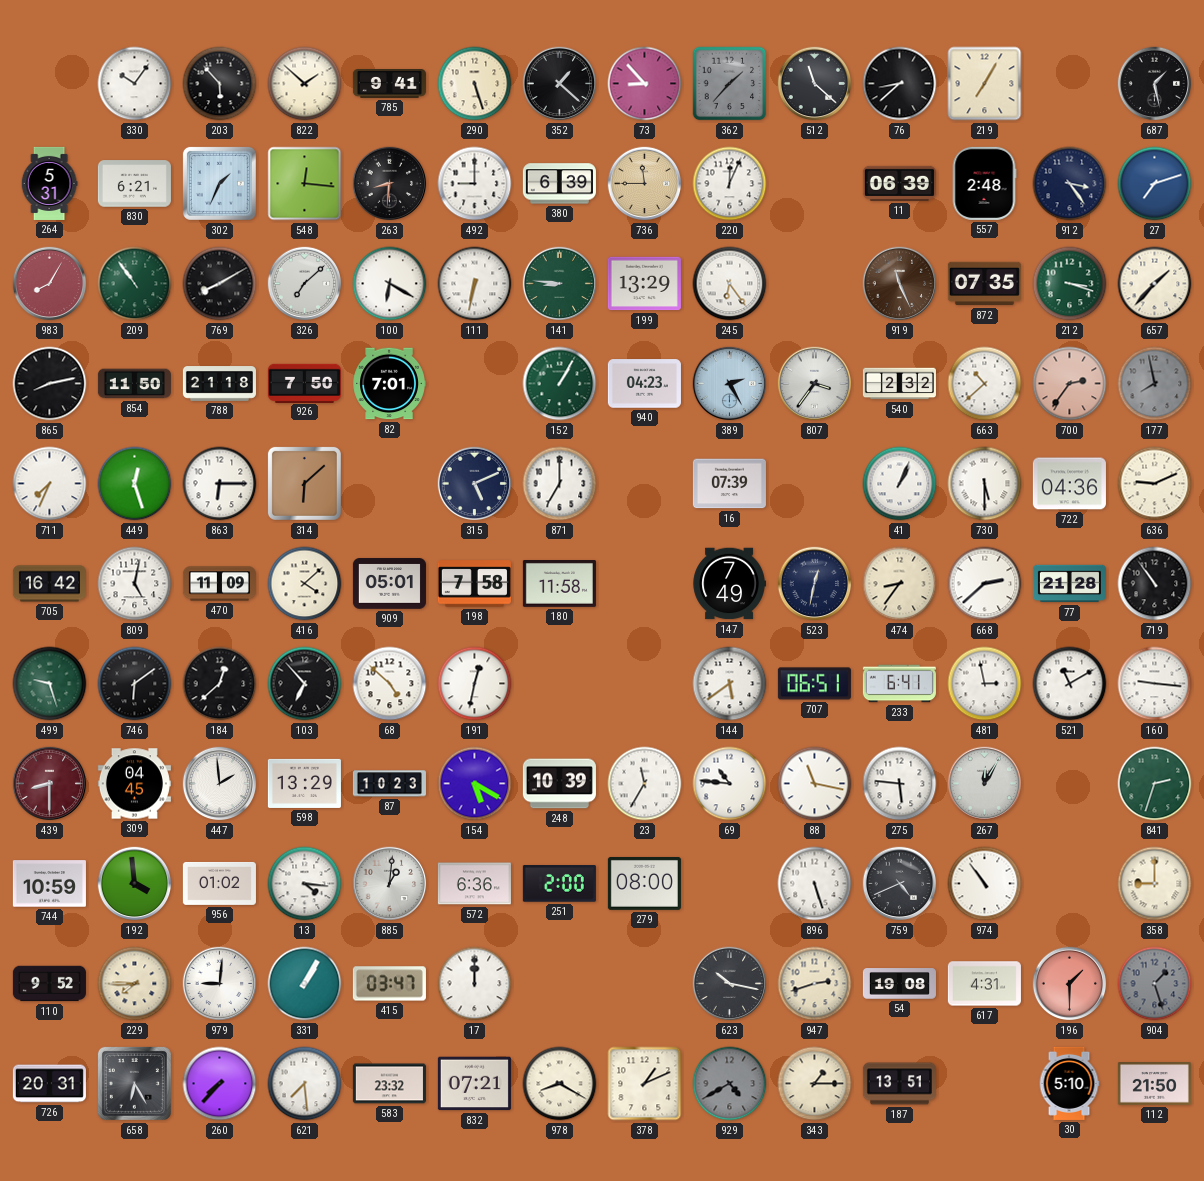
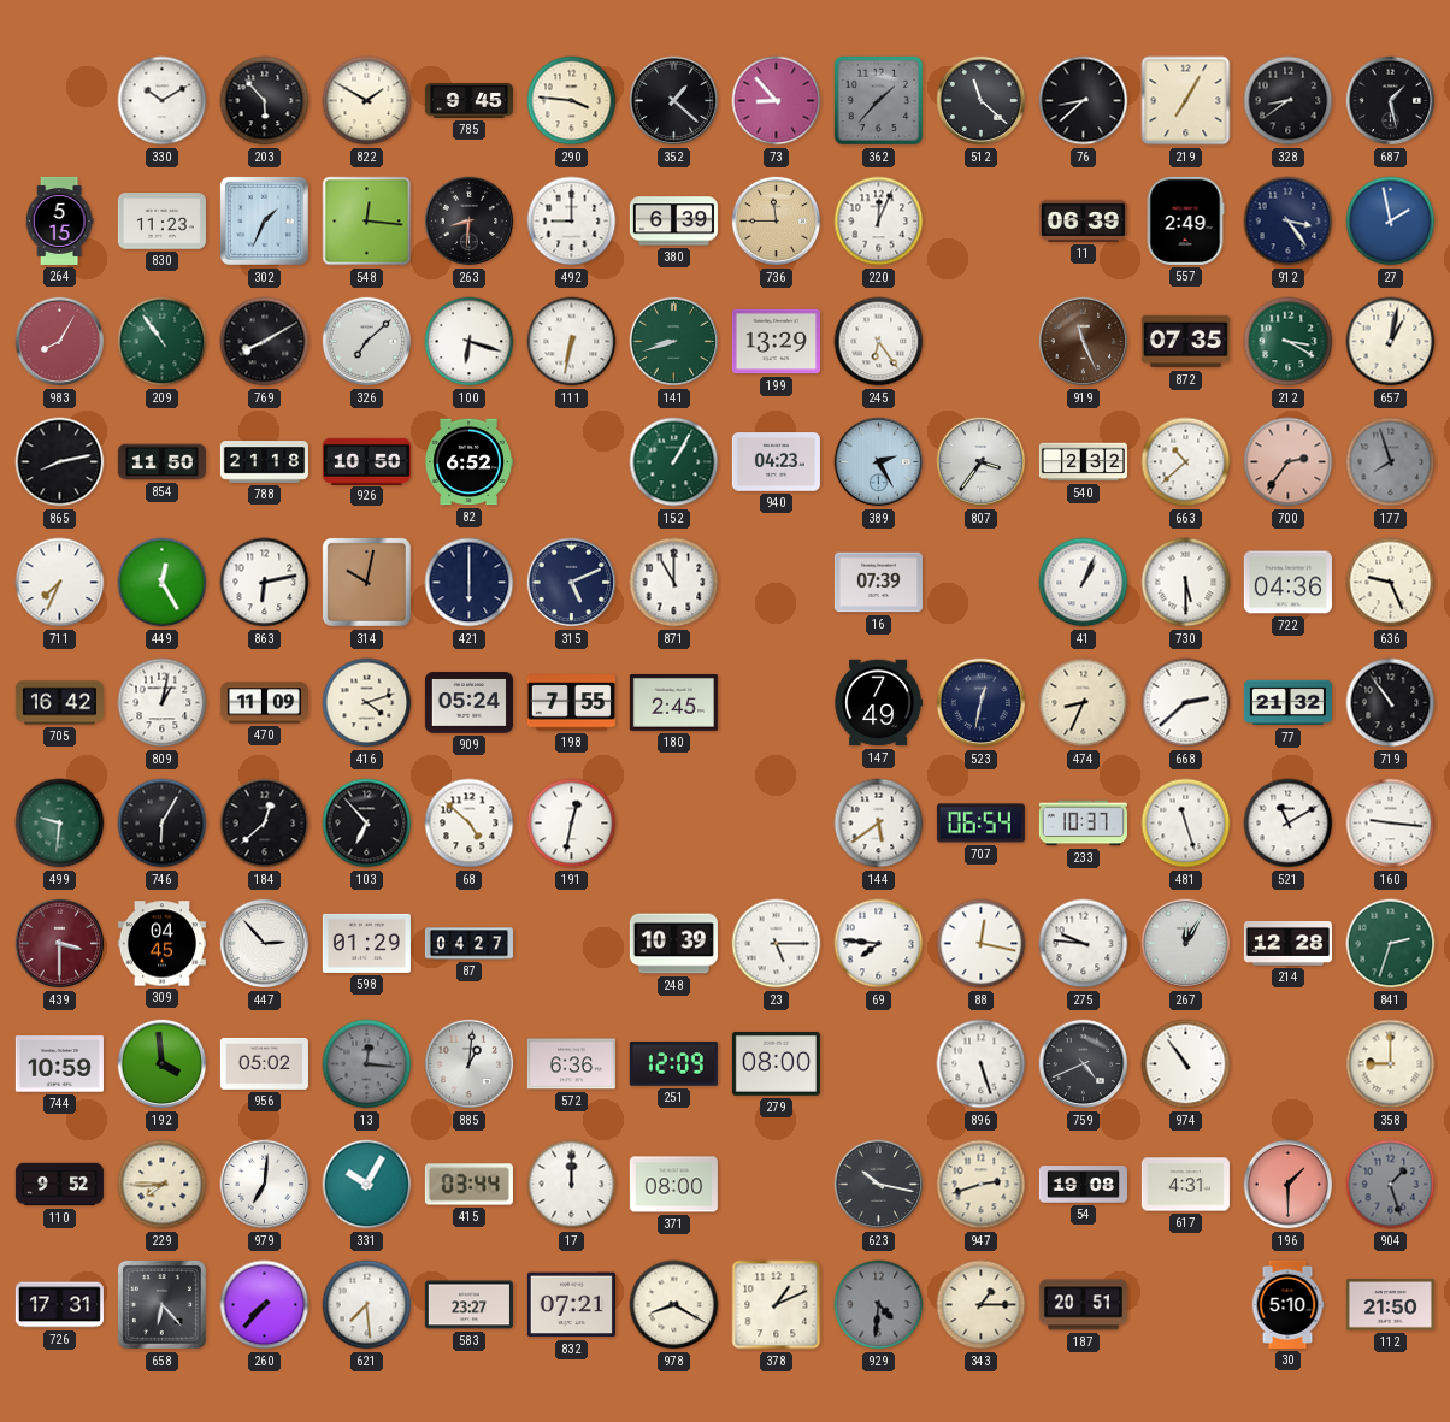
330: 10:06 -> 10:10 (163, 101)
822: 1:52 -> 1:50 (367, 101)
785: 9:41 -> 9:45 (468, 101)
290: 5:27 -> 3:46 (572, 101)
328: none -> 8:39 (1289, 101)
264: 5:31 -> 5:15 (59, 220)
830: 6:21 -> 11:23 (161, 222)
557: 2:48 -> 2:49 (1185, 220)
27: 7:12 -> 1:58 (1391, 222)
100: 6:20 -> 6:18 (470, 342)
141: 8:46 -> 8:42 (674, 342)
212: 3:18 -> 3:20 (1289, 342)
657: 1:37 -> 1:02 (1391, 342)
926: 7:50 -> 10:50 (366, 461)
82: 7:01 -> 6:52 (468, 462)
177: 7:58 -> 7:57 (1391, 462)
449: 12:27 -> 12:25 (163, 583)
863: 6:15 -> 6:13 (265, 583)
314: 6:08 -> 10:02 (366, 582)
421: none -> 6:00 (470, 583)
871: 7:00 -> 11:00 (674, 583)
636: 9:11 -> 9:26 (1391, 583)
809: 5:02 -> 1:02 (163, 703)
416: 4:08 -> 4:12 (367, 703)
909: 05:01 -> 05:24 (468, 703)
198: 7:58 -> 7:55 (571, 703)
180: 11:58 -> 2:45 (673, 703)
474: 8:36 -> 8:34 (1084, 703)
77: 21:28 -> 21:32 (1287, 703)
499: 9:27 -> 9:31 (60, 824)
746: 6:09 -> 6:05 (163, 824)
707: 06:51 -> 06:54 (980, 824)
233: 6:41 -> 10:37 (1083, 824)
481: 2:58 -> 11:27 (1186, 824)
439: 8:30 -> 3:30 (60, 944)
447: 1:59 -> 2:53 (265, 944)
598: 13:29 -> 01:29 (366, 943)
87: 10:23 -> 04:27 (468, 944)
154: 5:20 -> none (475, 784)
23: 11:35 -> 5:15 (777, 944)
69: 10:46 -> 7:46 (879, 944)
88: 11:17 -> 12:17 (982, 944)
275: 5:46 -> 9:46 (1084, 944)
214: none -> 12:28 (1287, 943)
956: 01:02 -> 05:02 (264, 1063)
13: 4:16 -> 12:16 (367, 1064)
13 dial: white -> grey (367, 1064)
251: 2:00 -> 12:09 (673, 1064)
979: 9:01 -> 7:01 (265, 1185)
331: 1:05 -> 10:05 (367, 1185)
415: 03:47 -> 03:44 (468, 1185)
371: none -> 08:00 (673, 1185)
726: 20:31 -> 17:31 (59, 1305)
658: 6:25 -> 6:23 (161, 1304)
583: 23:32 -> 23:27 (468, 1305)
929: 4:40 -> 4:31 (879, 1305)
187: 13:51 -> 20:51 (1083, 1305)
